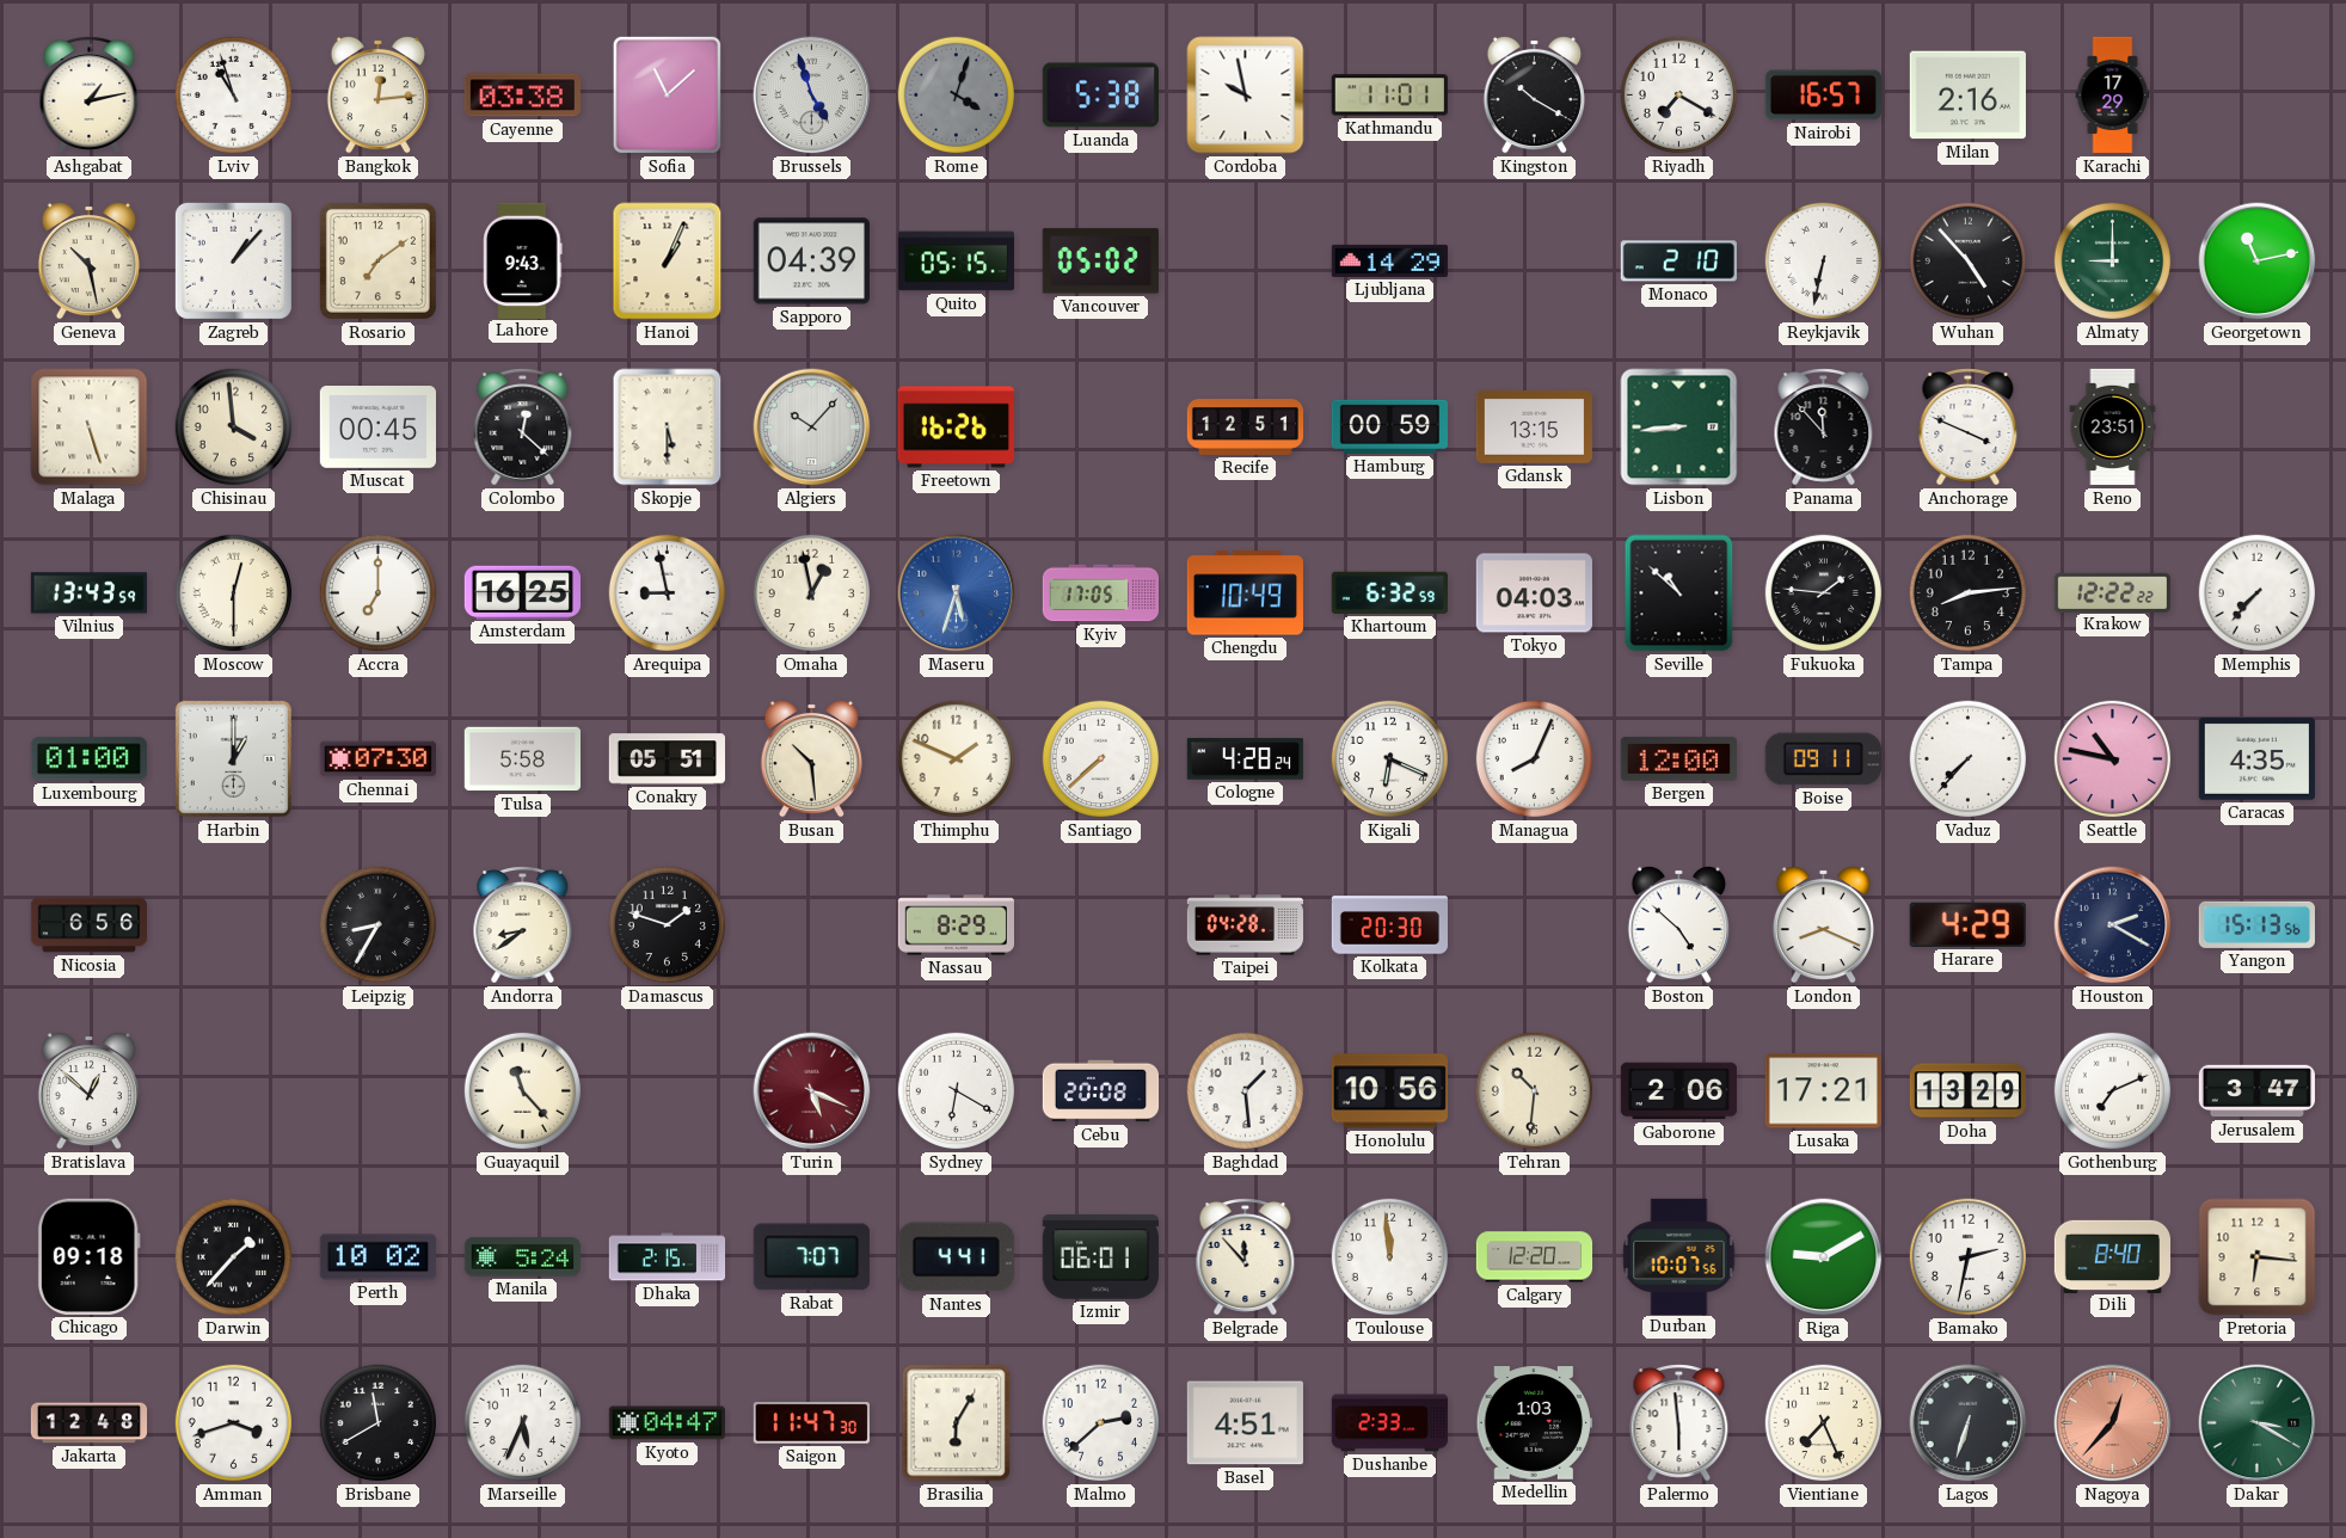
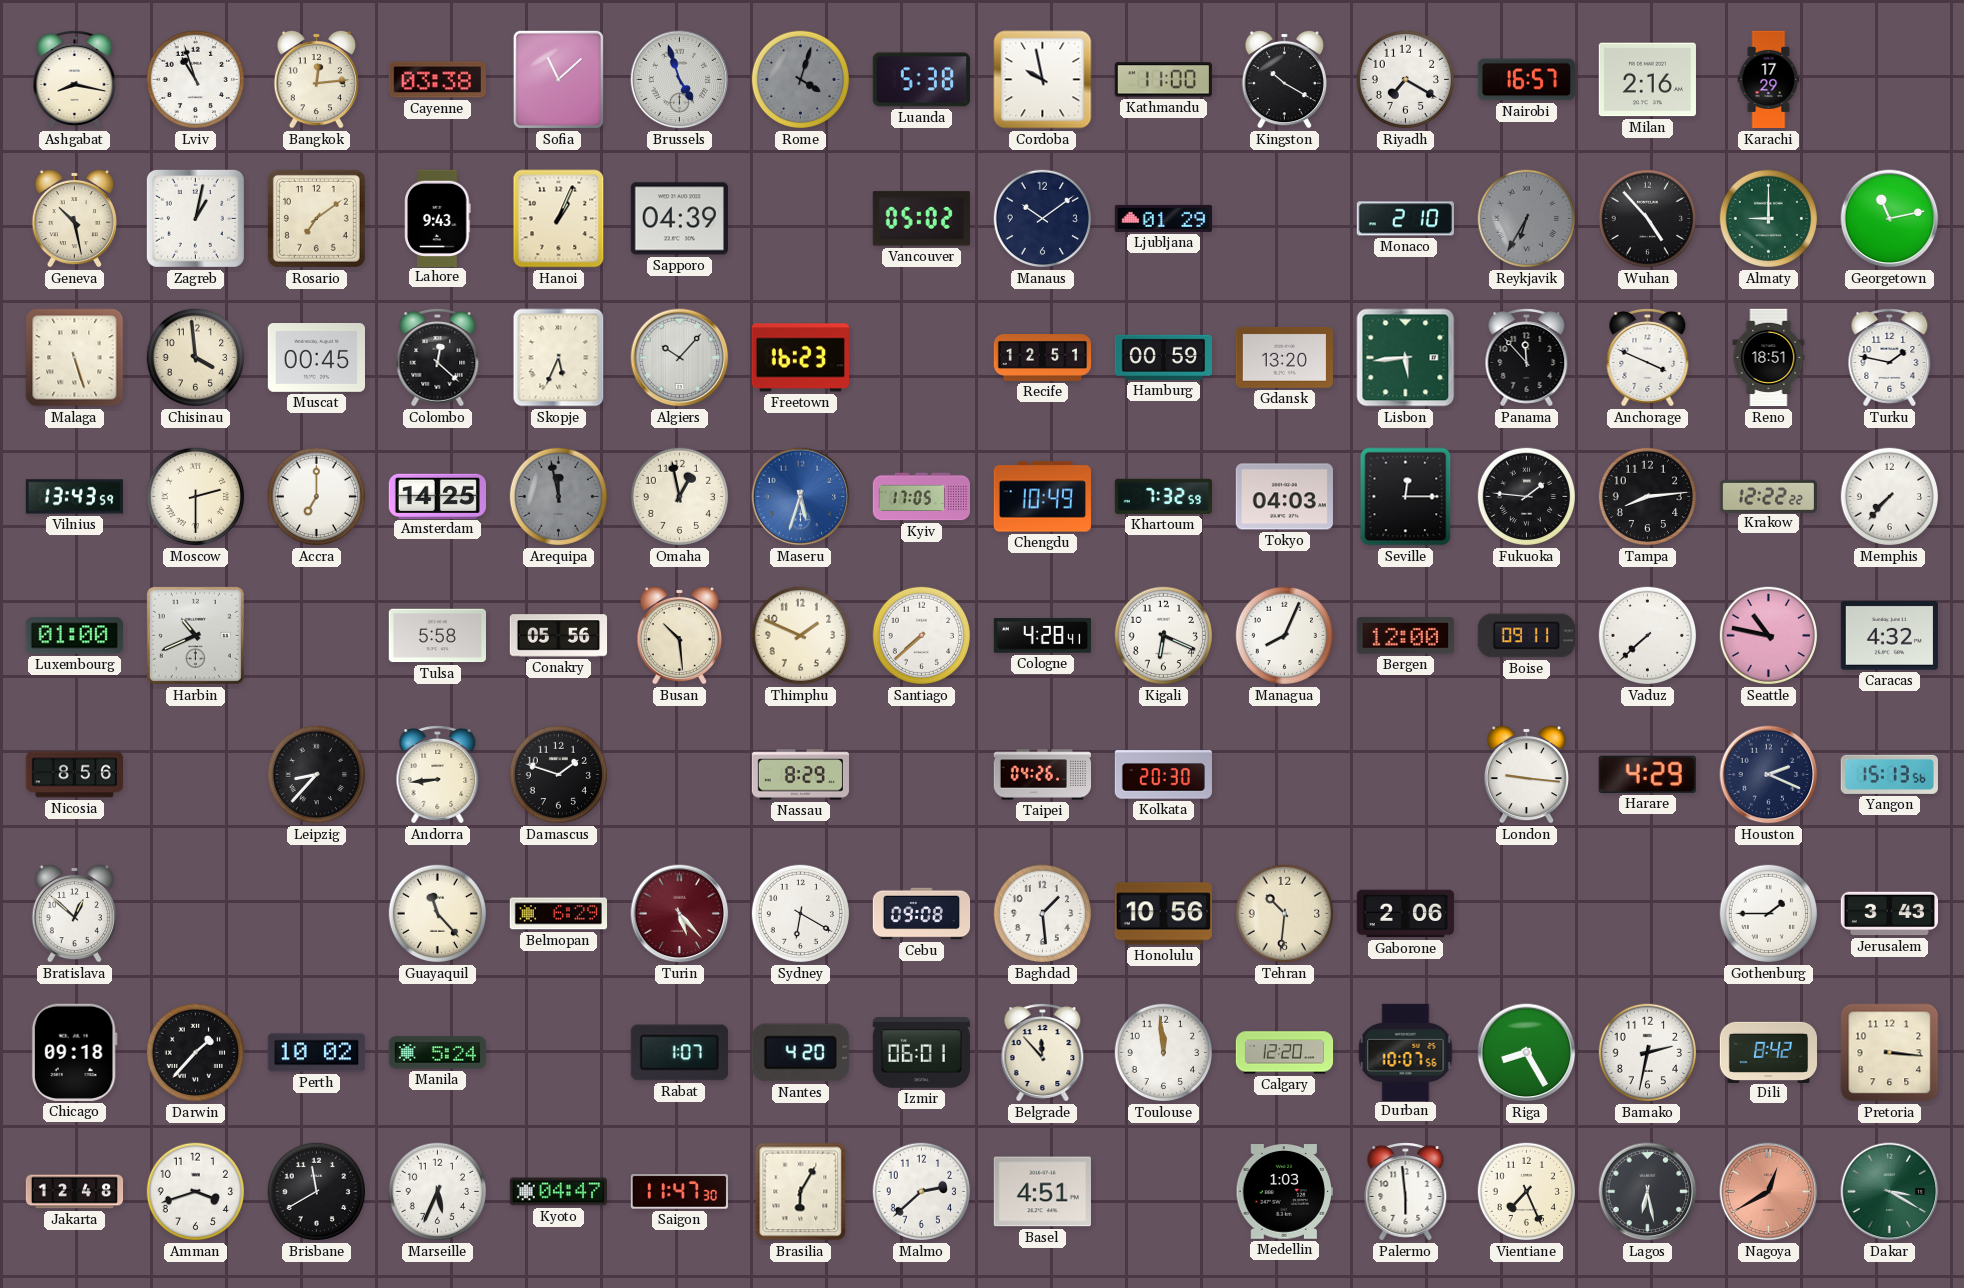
Ashgabat: 1:13 -> 8:17 (75, 80)
Kathmandu: 11:01 -> 11:00 (1163, 80)
Zagreb: 1:07 -> 1:02 (195, 218)
Quito: 05:15 -> none (956, 262)
Manaus: none -> 10:09 (1043, 219)
Ljubljana: 14:29 -> 01:29 (1163, 218)
Reykjavik: 6:32 -> 6:35 (1527, 219)
Reykjavik dial: white -> grey (1527, 219)
Skopje: 5:30 -> 5:34 (559, 358)
Freetown: 16:26 -> 16:23 (800, 358)
Gdansk: 13:15 -> 13:20 (1284, 357)
Lisbon: 8:44 -> 5:44 (1406, 358)
Reno: 23:51 -> 18:51 (1769, 358)
Turku: none -> 1:47 (1890, 358)
Moscow: 12:30 -> 2:30 (196, 497)
Amsterdam: 16:25 -> 14:25 (437, 496)
Arequipa: 8:58 -> 11:58 (559, 497)
Arequipa dial: white -> grey (559, 497)
Khartoum: 6:32 -> 7:32 (1163, 496)
Seville: 10:52 -> 12:15 (1406, 497)
Harbin: 1:00 -> 10:41 (195, 635)
Chennai: 07:30 -> none (377, 759)
Conakry: 05:51 -> 05:56 (559, 636)
Cologne: 4:28:24 -> 4:28:41 (1042, 636)
Vaduz: 7:37 -> 7:38 (1648, 636)
Caracas: 4:35 -> 4:32 (1889, 636)
Nicosia: 6:56 -> 8:56 (74, 775)
Leipzig: 8:35 -> 8:37 (317, 775)
Andorra: 8:39 -> 8:44 (438, 775)
Taipei: 04:28 -> 04:26 (1042, 775)
Boston: 4:52 -> none (1678, 924)
London: 8:19 -> 9:16 (1526, 774)
Houston: 2:20 -> 2:19 (1769, 775)
Belmopan: none -> 6:29 (558, 914)
Turin: 5:19 -> 5:23 (680, 914)
Cebu: 20:08 -> 09:08 (922, 914)
Lusaka: 17:21 -> none (1823, 1091)
Doha: 13:29 -> none (1967, 1091)
Gothenburg: 7:11 -> 1:45 (1769, 914)
Jerusalem: 3:47 -> 3:43 (1889, 914)
Dhaka: 2:15 -> none (668, 1257)
Rabat: 7:07 -> 1:07 (679, 1053)
Nantes: 4:41 -> 4:20 (800, 1053)
Riga: 9:10 -> 8:25 (1527, 1053)
Dili: 8:40 -> 8:42 (1769, 1052)
Pretoria: 6:16 -> 3:16 (1890, 1053)
Dushanbe: 2:33 -> none (1389, 1423)
Lagos: 6:33 -> 6:28 (1648, 1192)
Nagoya: 12:37 -> 12:40 (1769, 1192)
